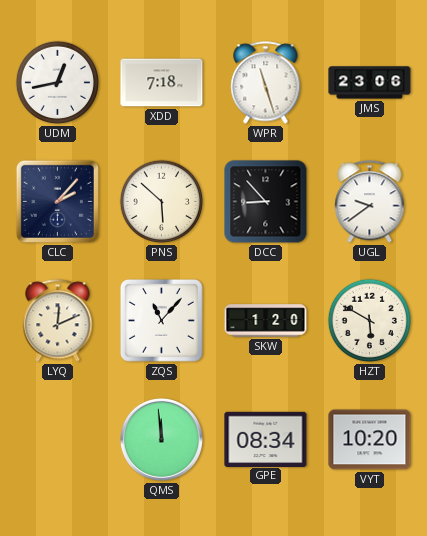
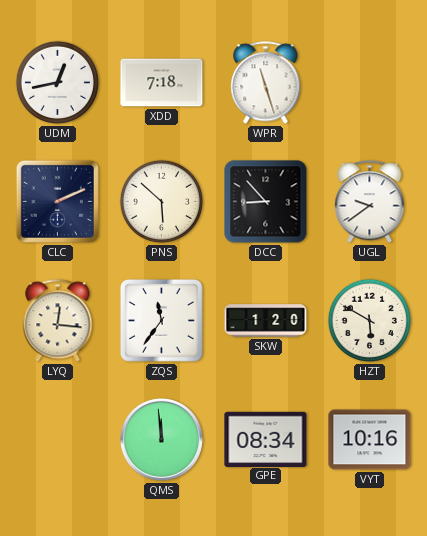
JMS: 23:06 -> none (370, 83)
CLC: 2:07 -> 2:11 (57, 201)
LYQ: 12:11 -> 12:16 (58, 321)
ZQS: 11:07 -> 11:36 (161, 320)
VYT: 10:20 -> 10:16 (370, 440)
